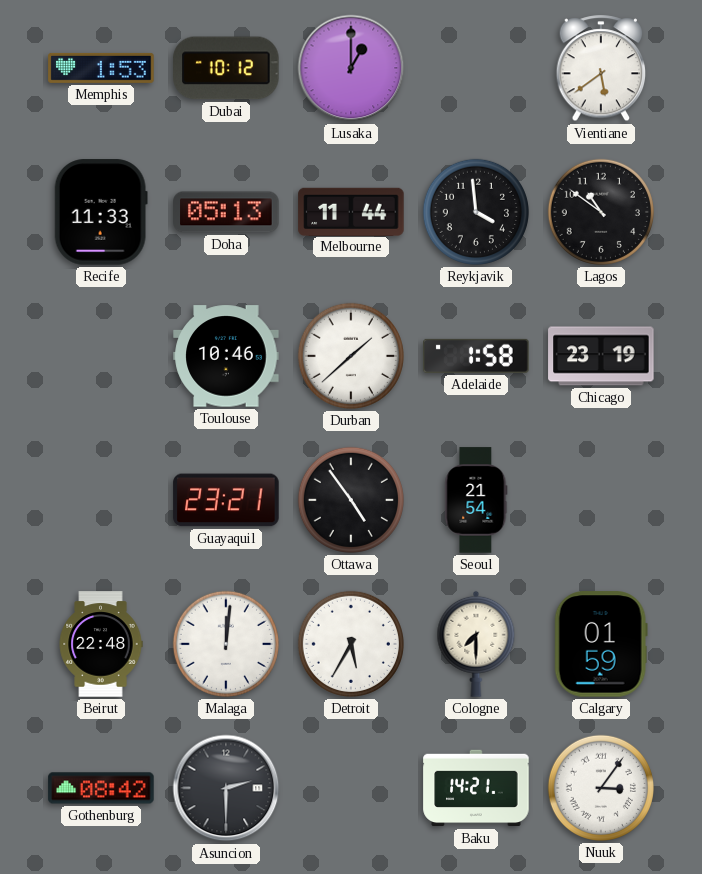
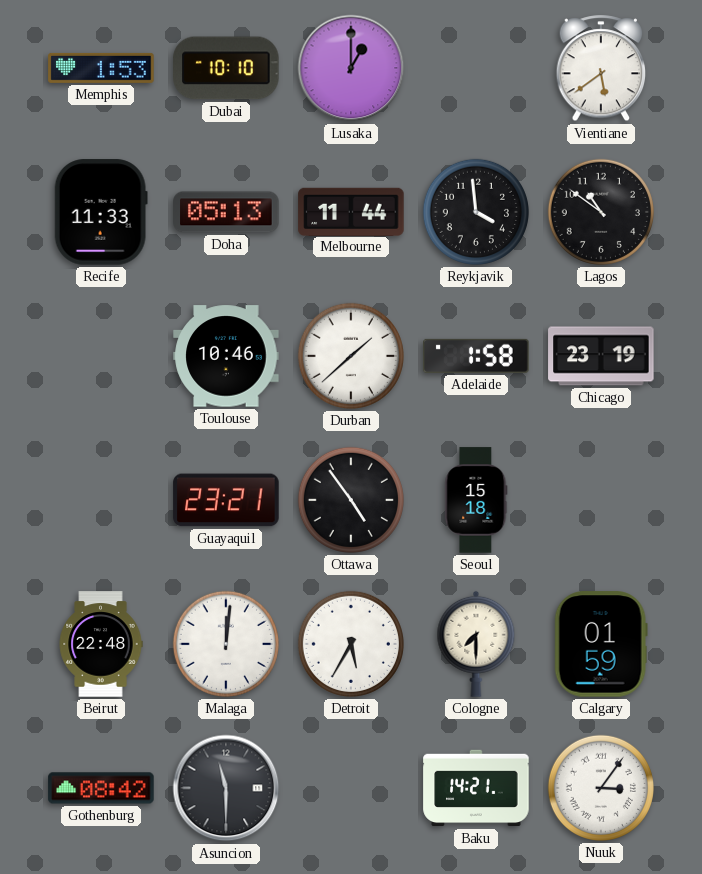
Dubai: 10:12 -> 10:10 (226, 68)
Seoul: 21:54 -> 15:18 (476, 500)
Asuncion: 2:30 -> 11:30 (226, 788)
